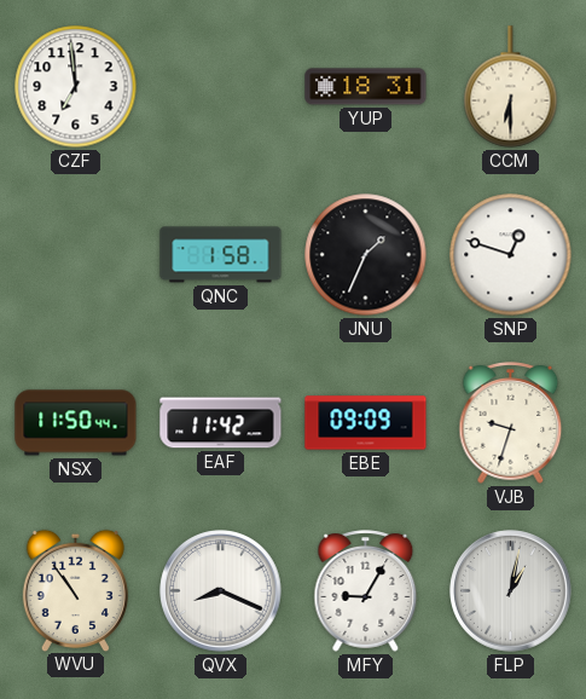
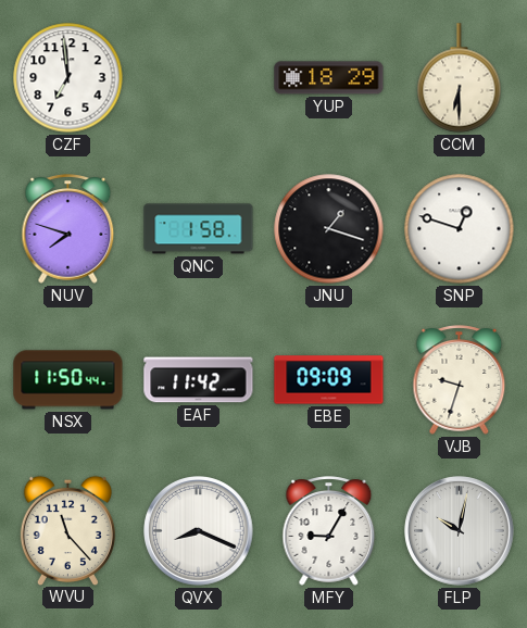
YUP: 18:31 -> 18:29 (329, 78)
NUV: none -> 7:48 (68, 229)
JNU: 1:34 -> 1:18 (329, 229)
WVU: 10:54 -> 11:23 (67, 530)
FLP: 1:02 -> 10:02 (460, 531)
